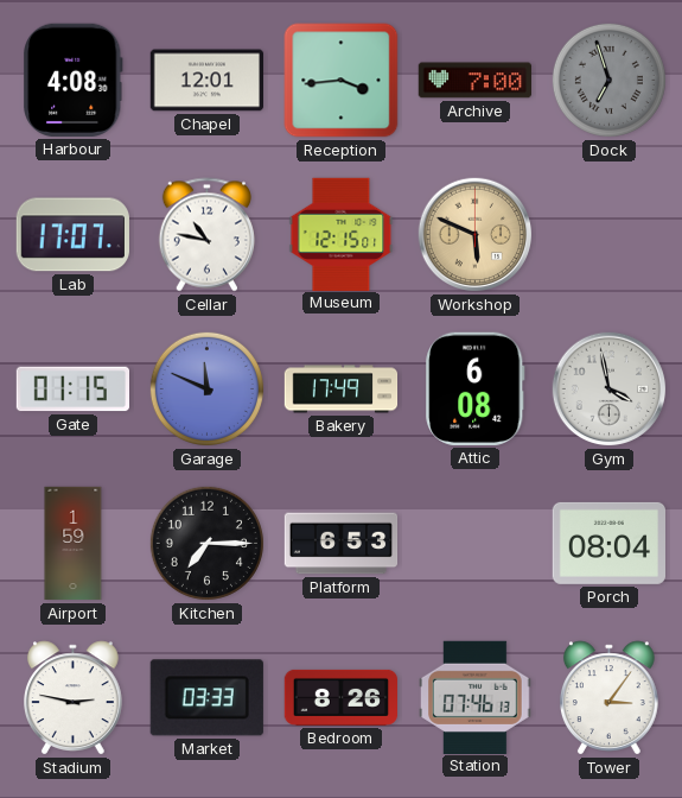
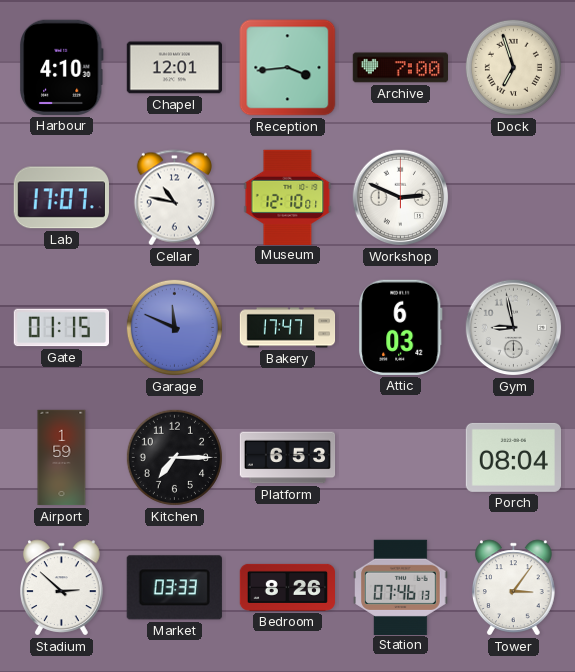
Harbour: 4:08 -> 4:10 (62, 67)
Dock dial: grey -> cream (513, 67)
Museum: 12:15 -> 12:10 (288, 197)
Workshop: 5:49 -> 2:49 (401, 198)
Workshop dial: champagne -> white (401, 198)
Bakery: 17:49 -> 17:47 (288, 328)
Attic: 6:08 -> 6:03 (401, 327)
Gym: 3:58 -> 8:58 (514, 328)
Stadium: 2:47 -> 2:52 (62, 588)
